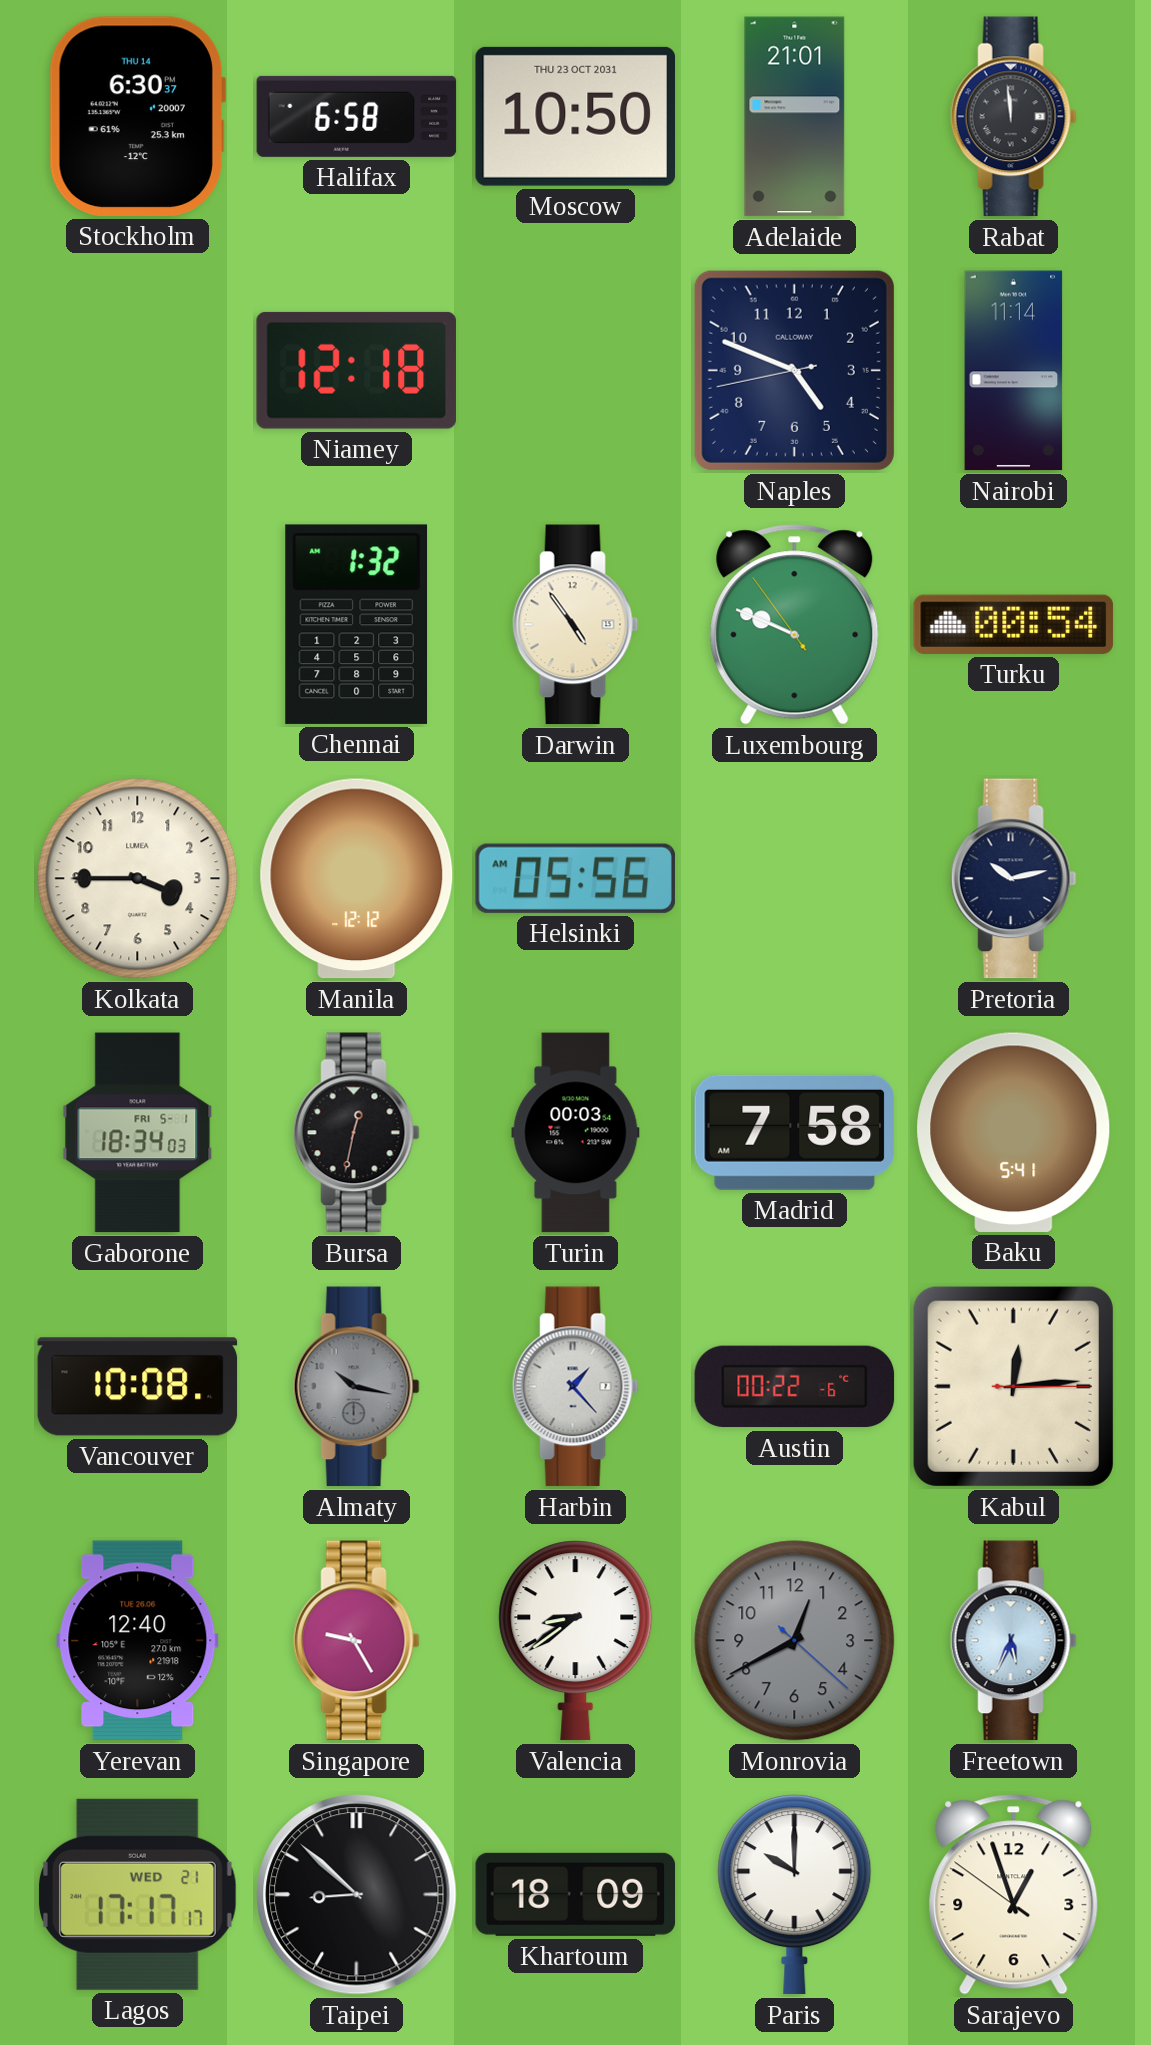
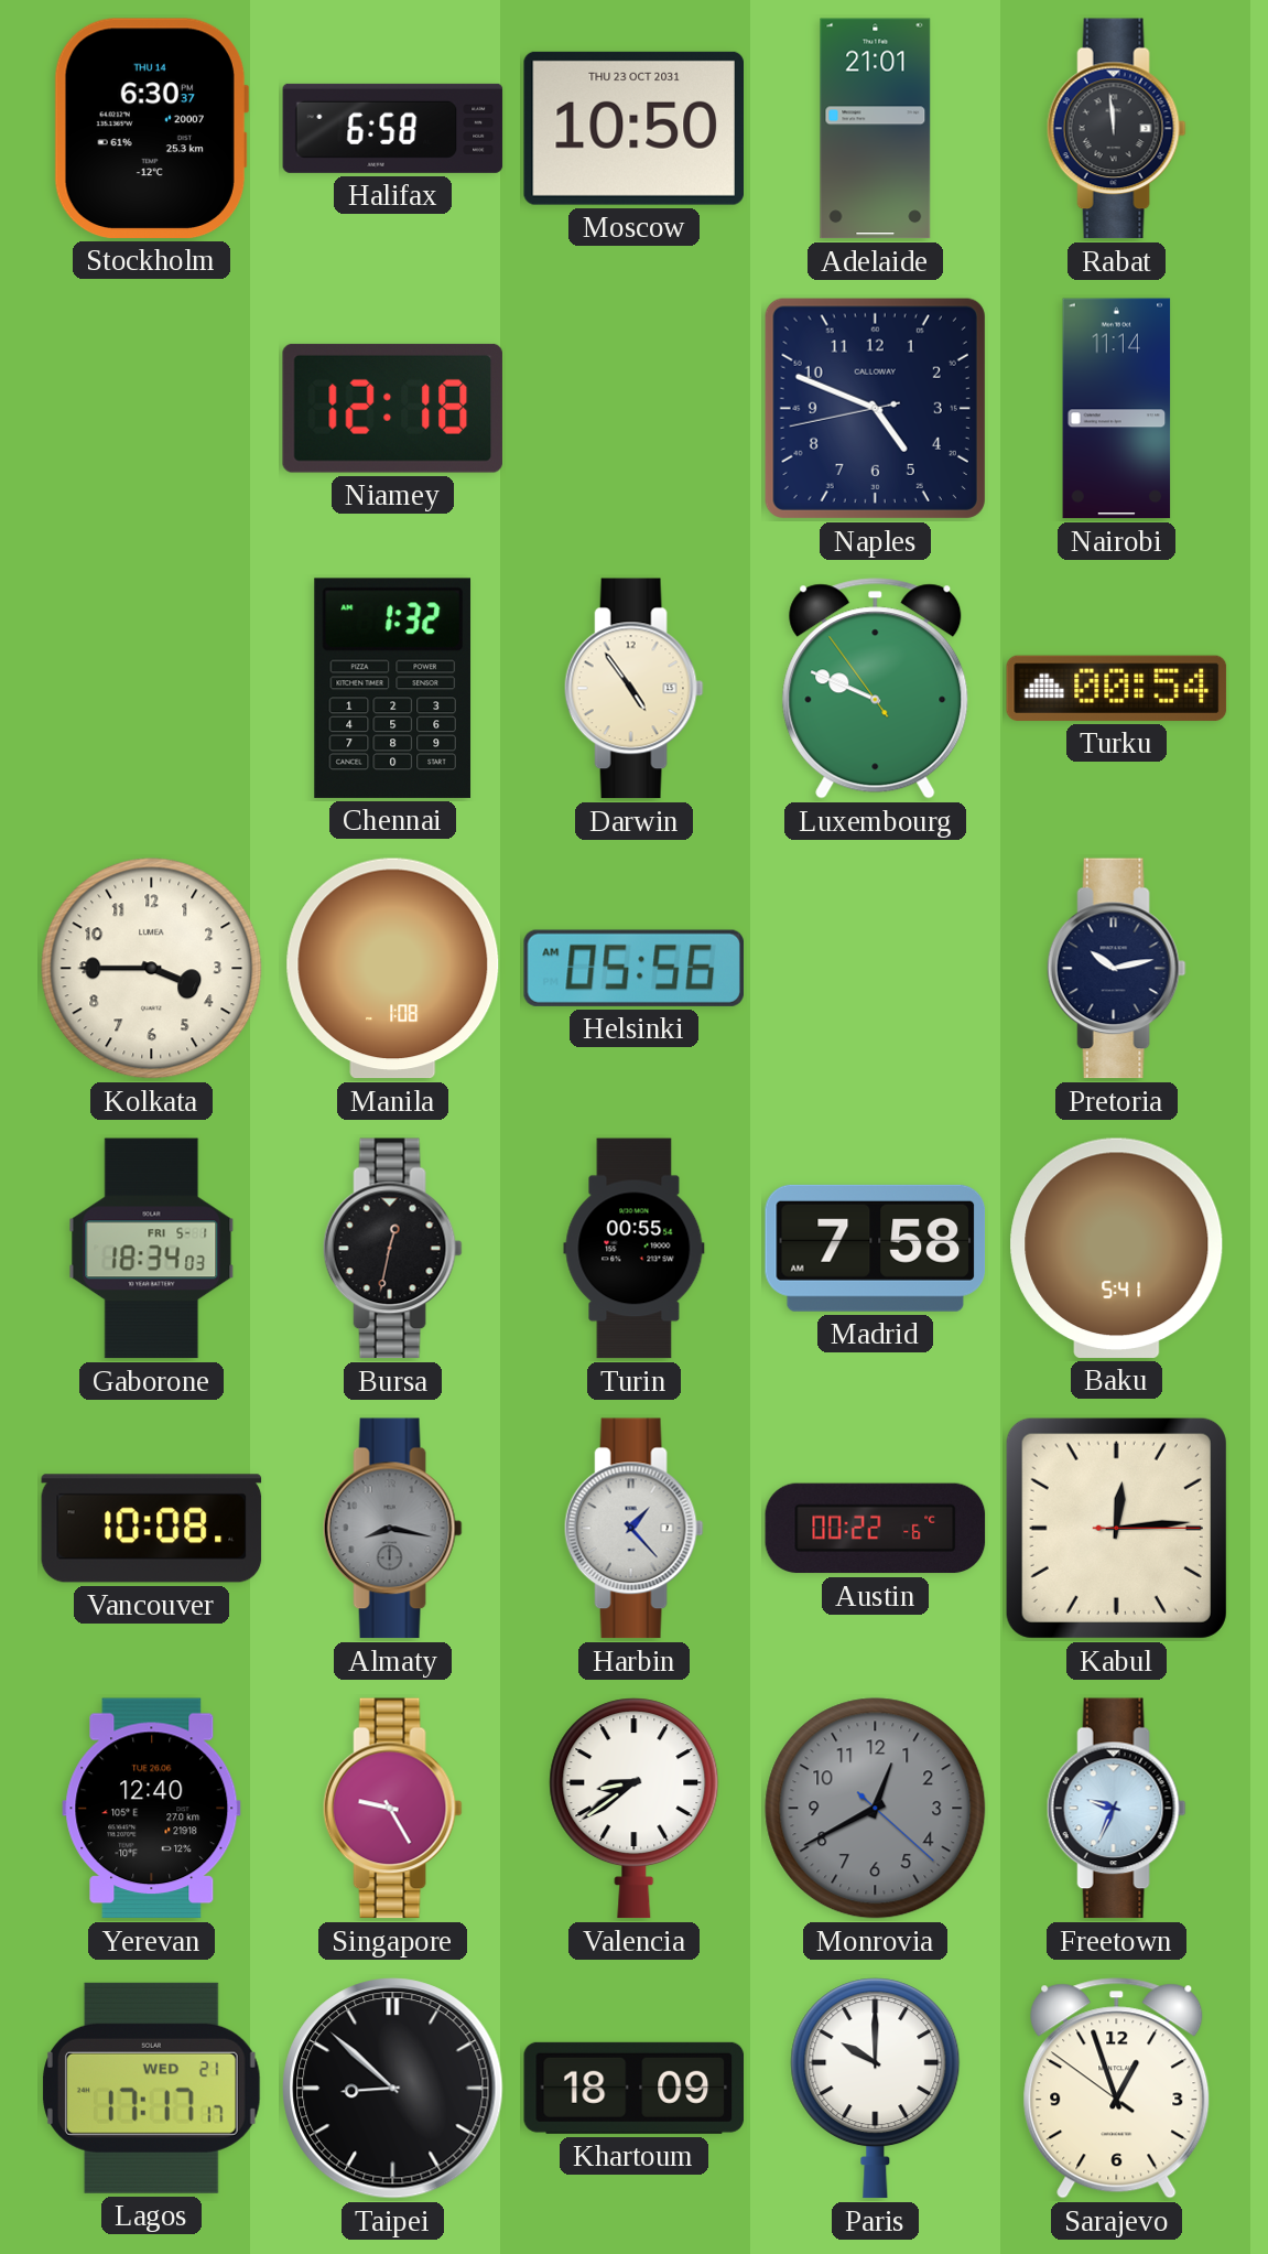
Manila: 12:12 -> 1:08 (393, 969)
Turin: 00:03 -> 00:55 (635, 1249)
Almaty: 10:17 -> 8:17 (392, 1529)
Freetown: 5:34 -> 9:34 (1116, 1809)
